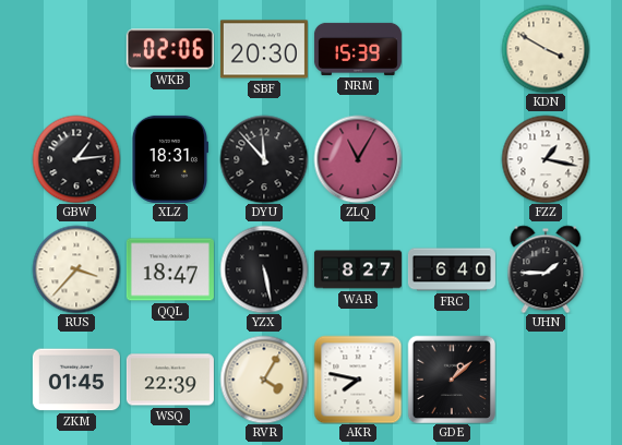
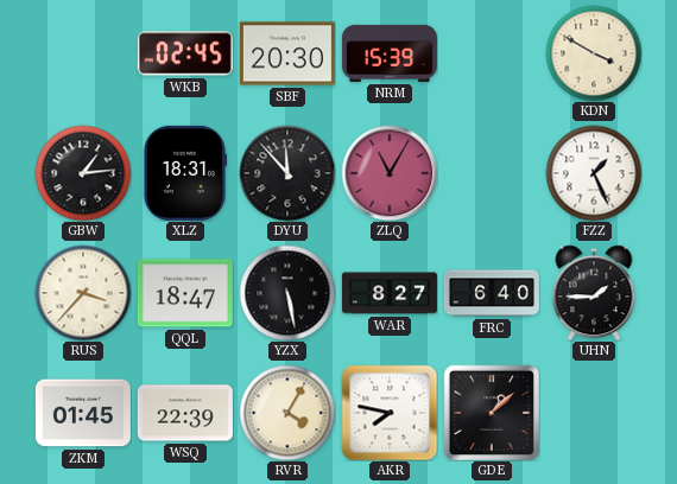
WKB: 02:06 -> 02:45 (185, 53)
FZZ: 1:17 -> 1:26 (594, 173)
